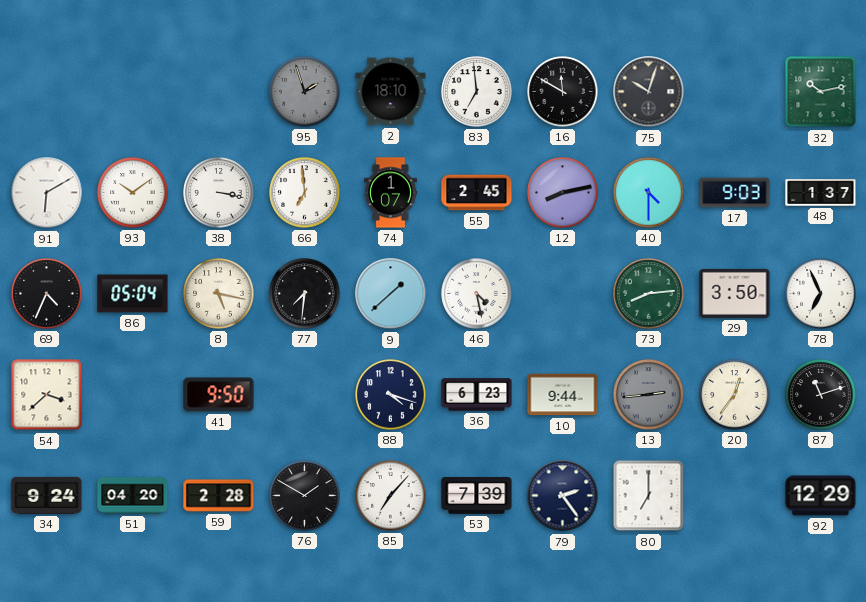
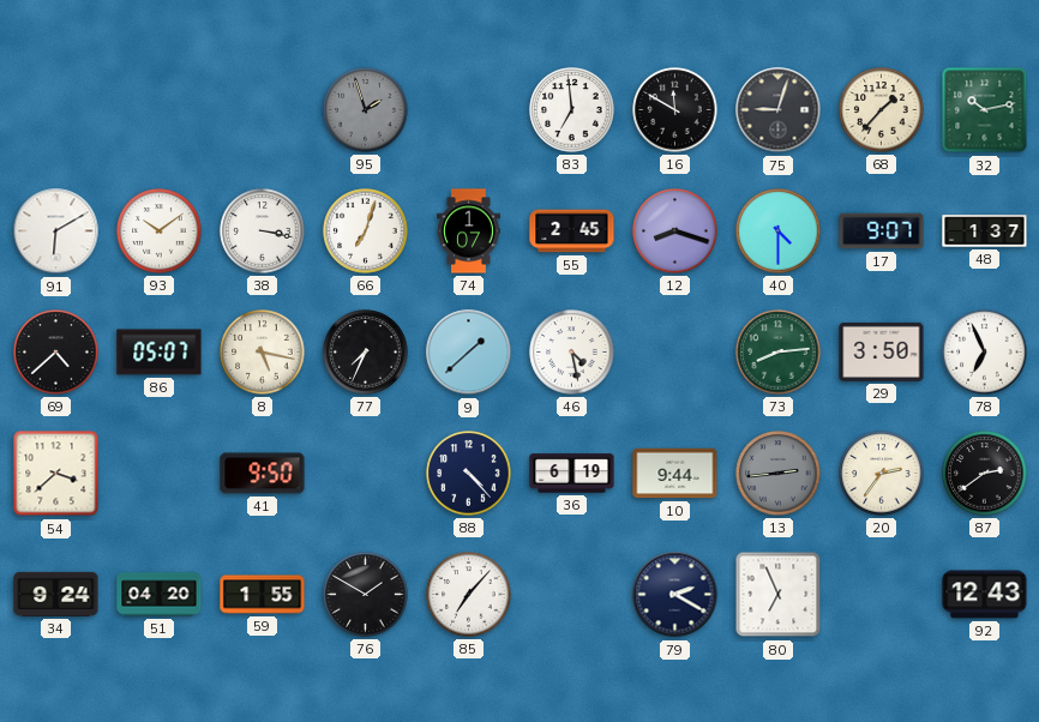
2: 18:10 -> none (391, 92)
75: 10:03 -> 9:03 (779, 110)
68: none -> 1:37 (882, 110)
66: 6:59 -> 7:03 (366, 231)
12: 8:13 -> 8:18 (675, 231)
17: 9:03 -> 9:07 (882, 231)
69: 4:34 -> 4:38 (56, 353)
86: 05:04 -> 05:07 (160, 353)
77: 7:31 -> 7:34 (366, 353)
88: 4:18 -> 4:23 (469, 474)
36: 6:23 -> 6:19 (572, 474)
20: 12:36 -> 2:36 (882, 474)
87: 11:12 -> 2:39 (985, 474)
59: 2:28 -> 1:55 (263, 595)
53: 7:39 -> none (477, 496)
79: 2:24 -> 2:20 (675, 595)
80: 7:00 -> 6:56 (779, 595)
92: 12:29 -> 12:43 (985, 595)
